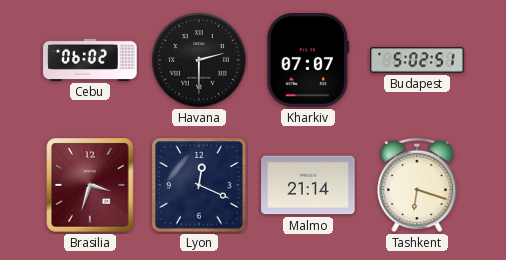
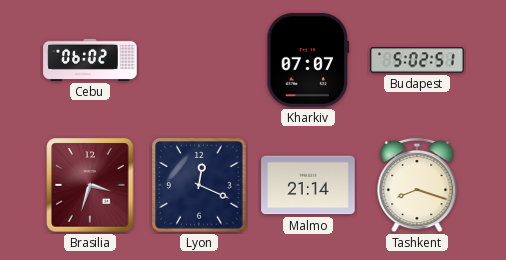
Havana: 2:30 -> none (199, 60)
Tashkent: 6:18 -> 8:18 (417, 185)
